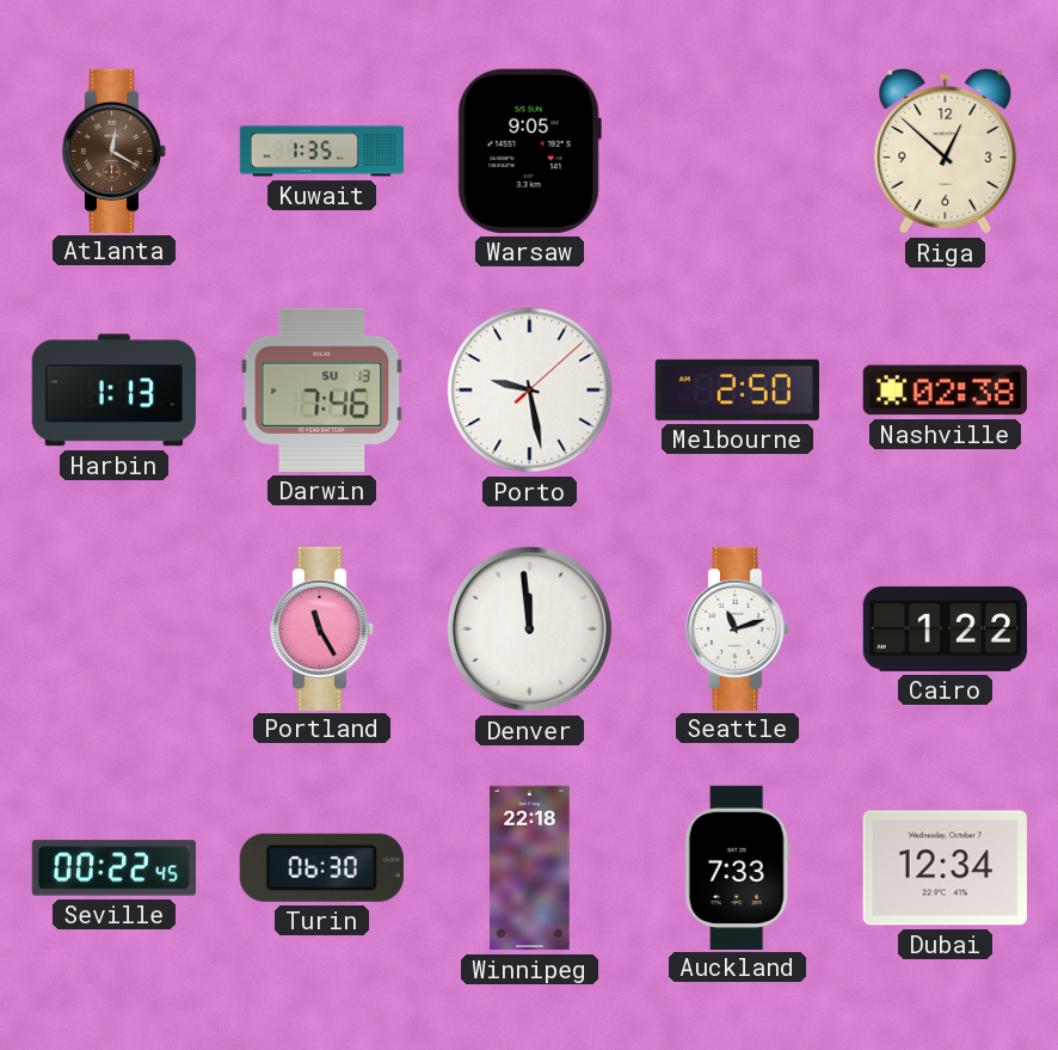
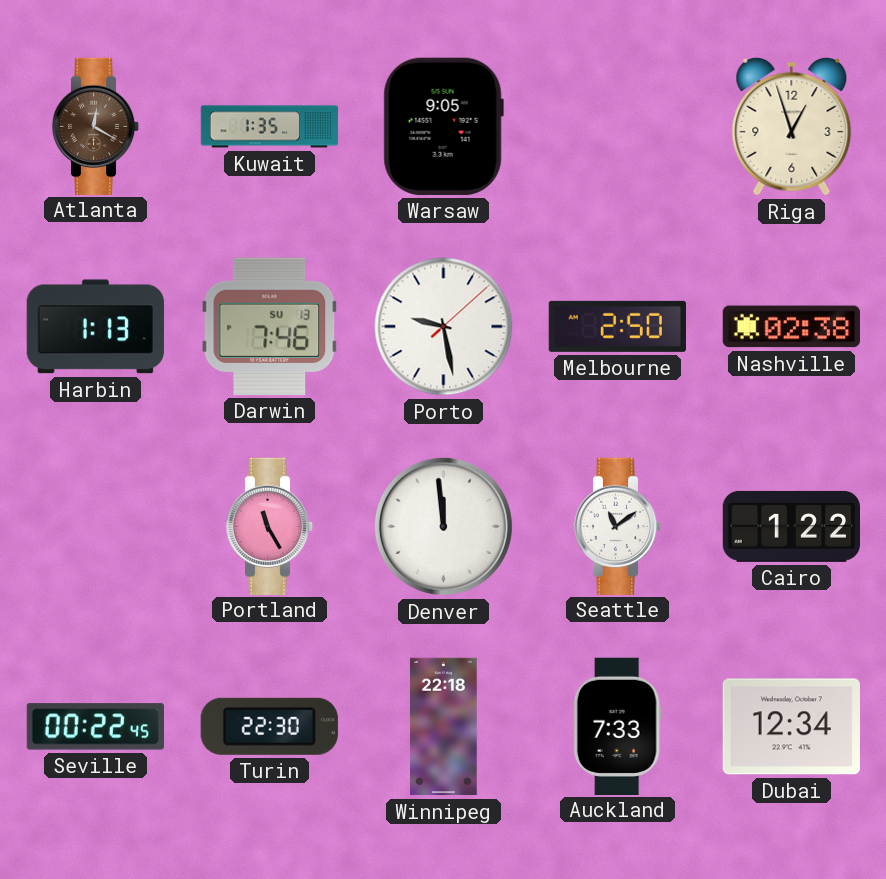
Riga: 12:52 -> 12:57 (792, 126)
Seattle: 11:12 -> 11:09 (618, 526)
Turin: 06:30 -> 22:30 (269, 726)
